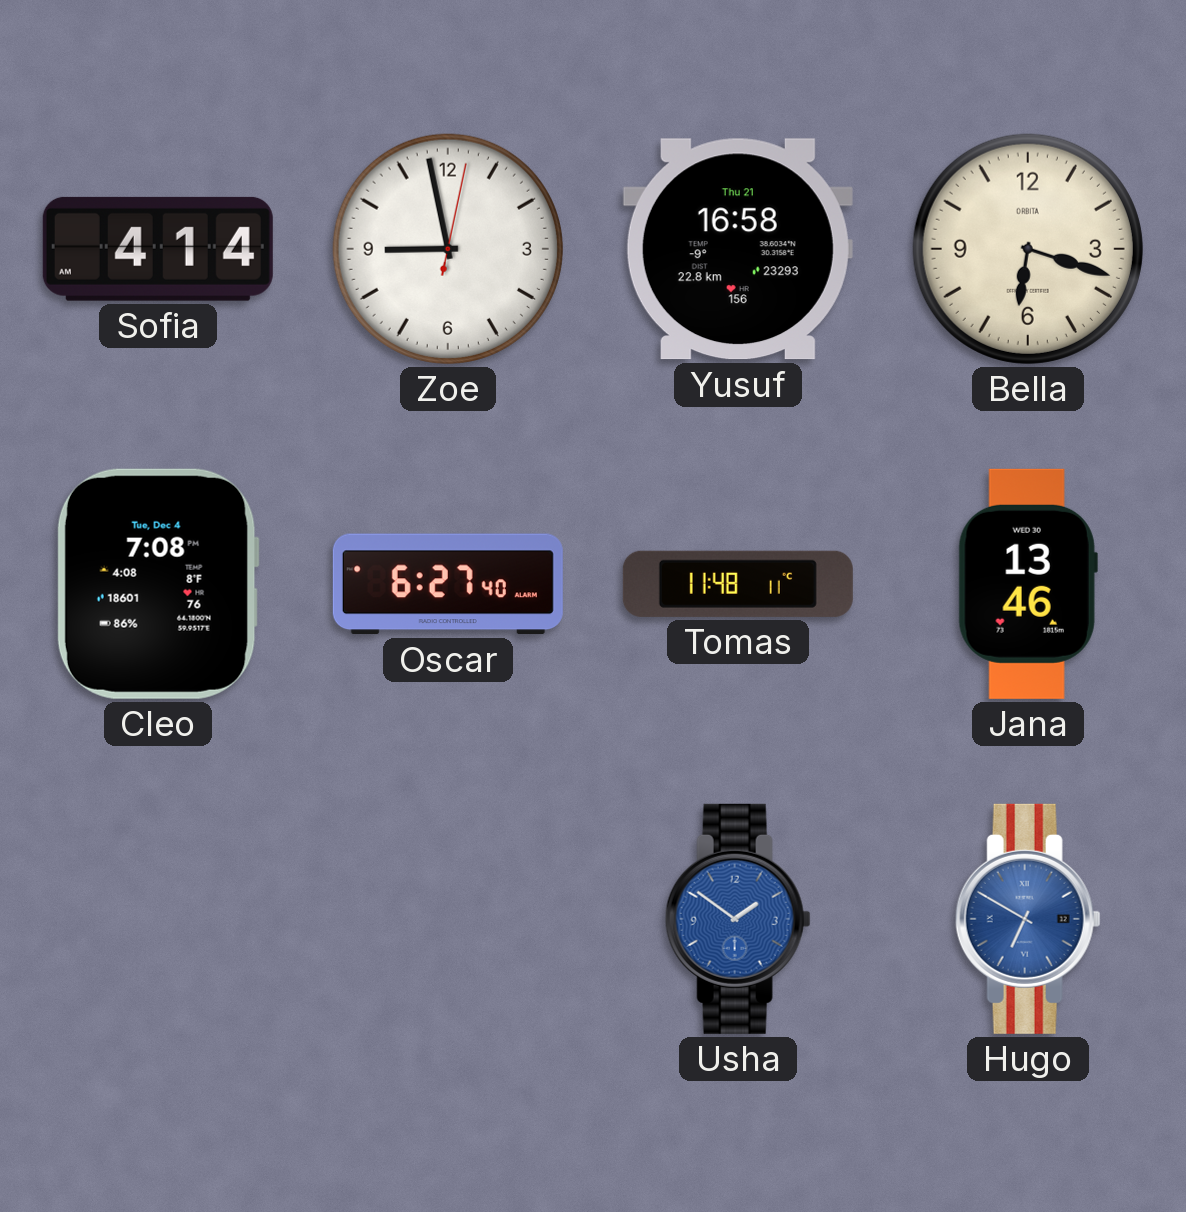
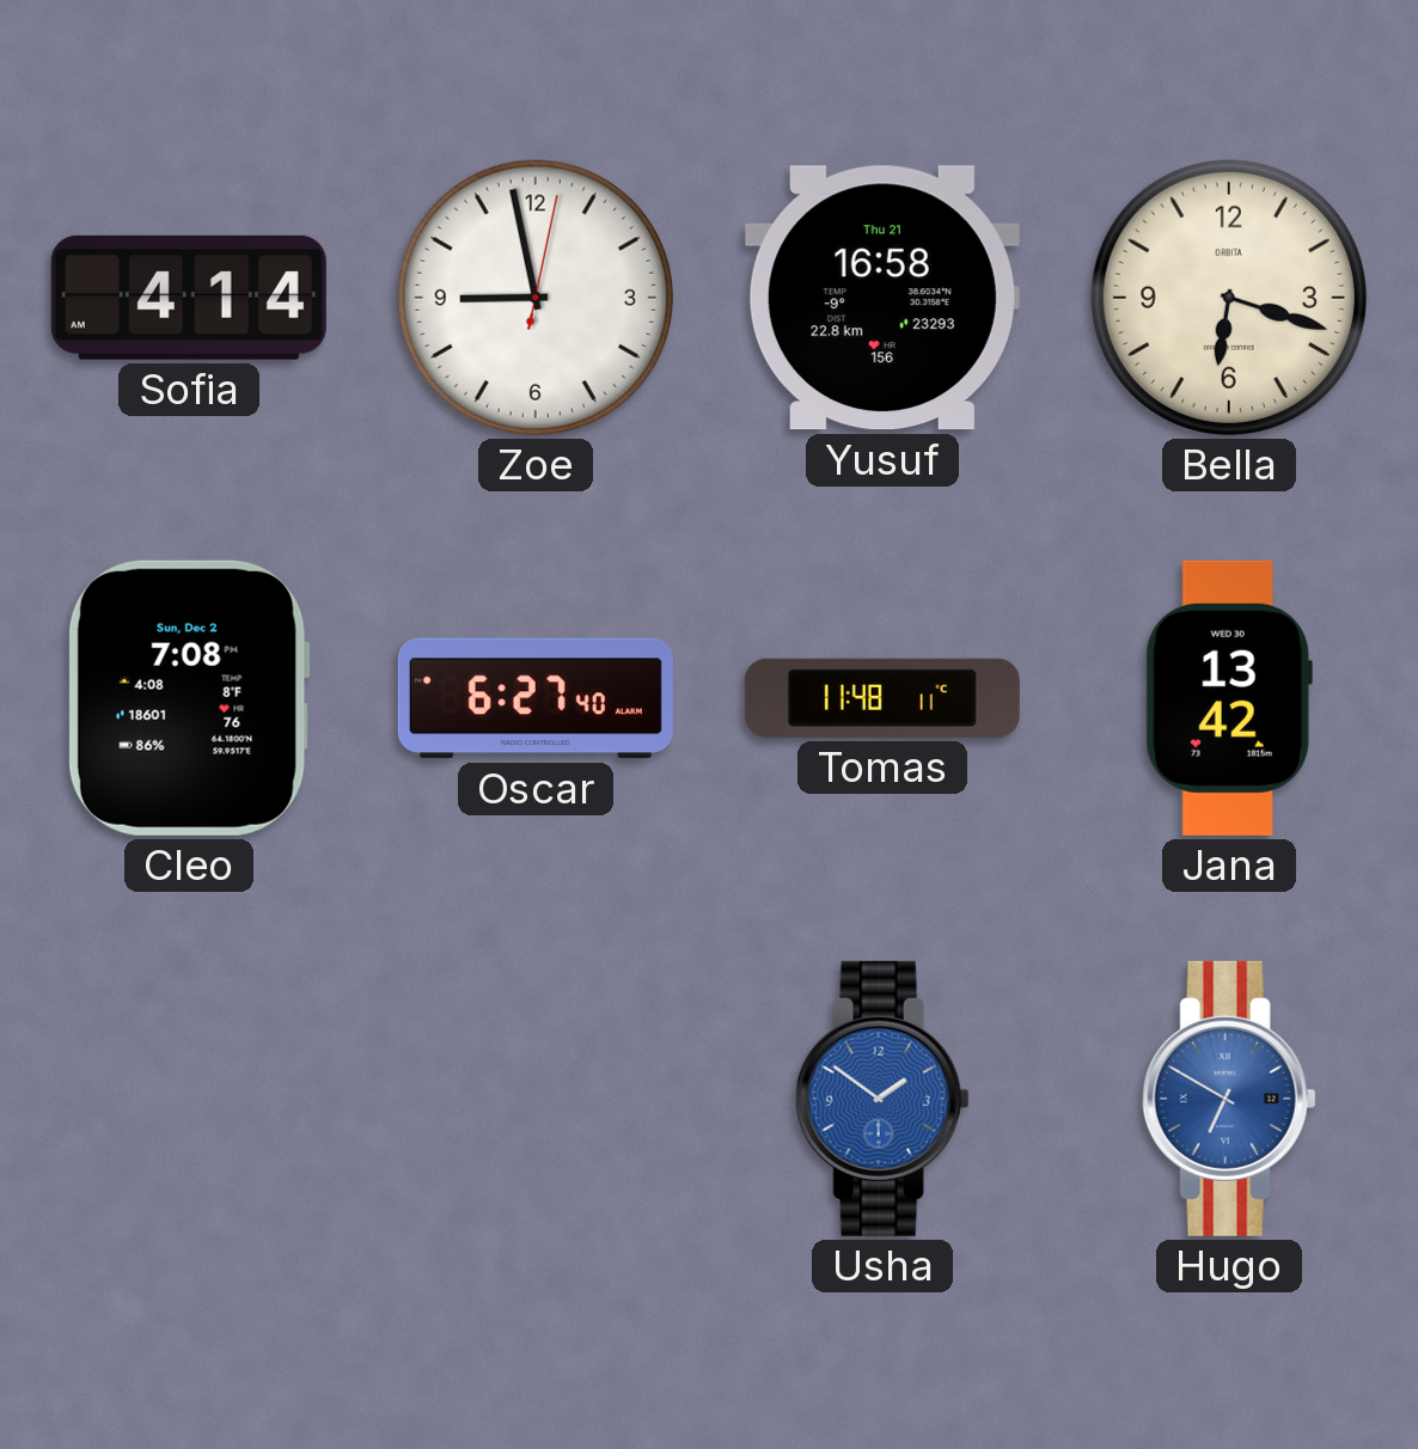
Cleo date: Tue, Dec 4 -> Sun, Dec 2 (189, 698)
Jana: 13:46 -> 13:42 (1229, 698)
